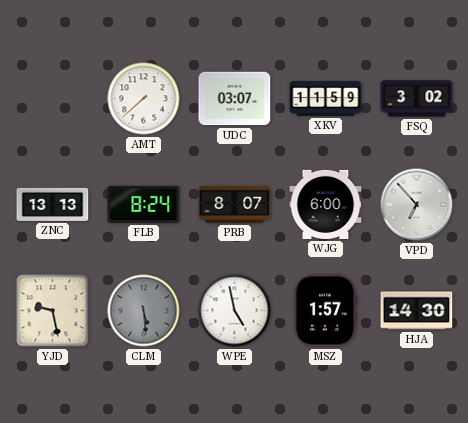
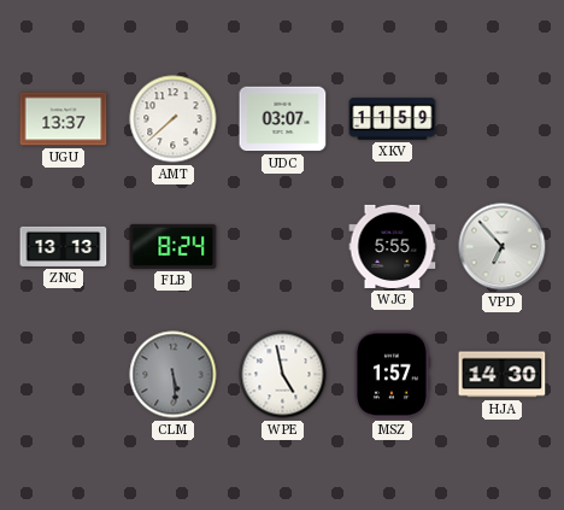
UGU: none -> 13:37 (64, 119)
FSQ: 3:02 -> none (417, 99)
PRB: 8:07 -> none (235, 204)
WJG: 6:00 -> 5:55 (393, 246)
YJD: 9:28 -> none (53, 311)
